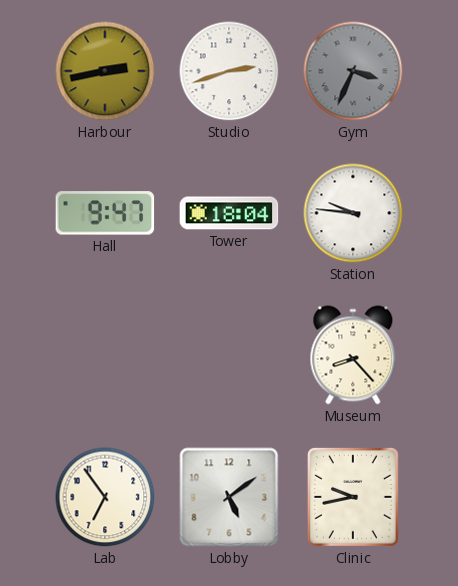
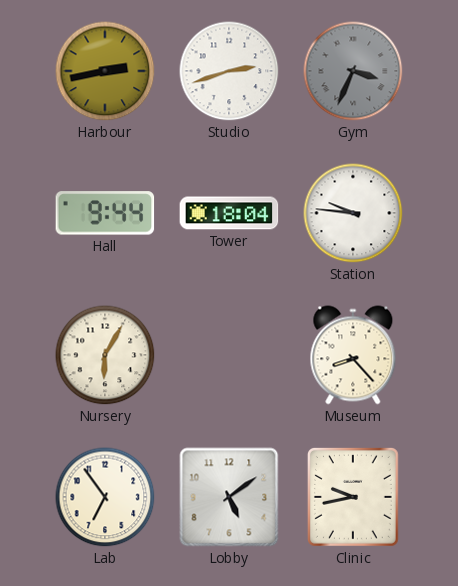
Hall: 9:47 -> 9:44 (105, 213)
Nursery: none -> 6:05 (105, 355)
